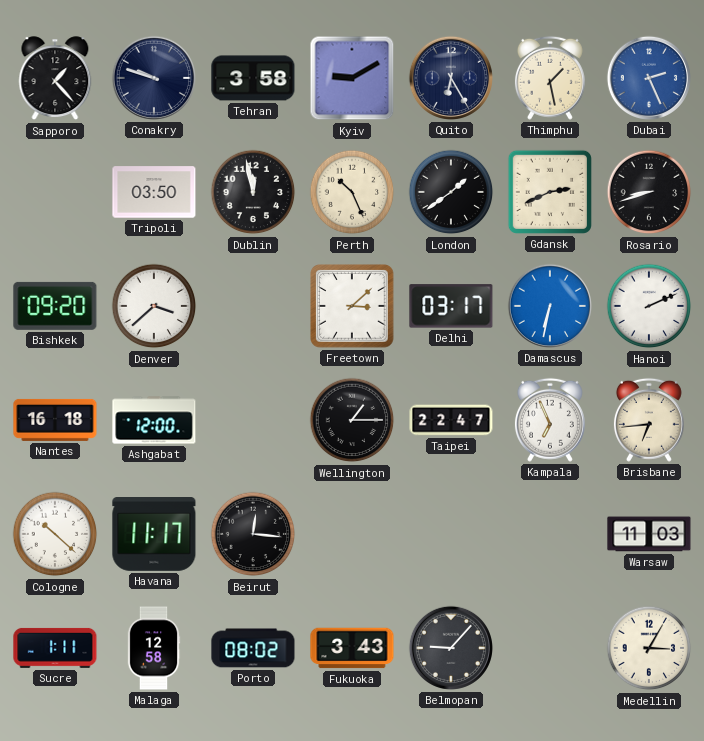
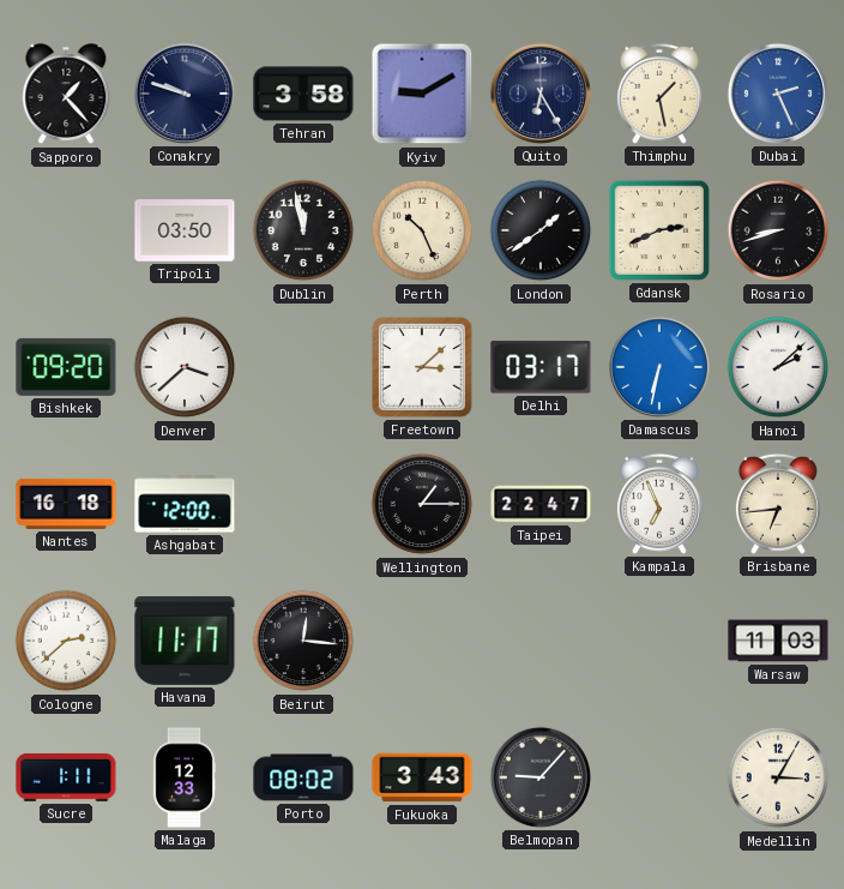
Hanoi: 2:11 -> 2:08 (778, 367)
Cologne: 10:22 -> 2:38 (66, 641)
Malaga: 12:58 -> 12:33 (185, 777)
